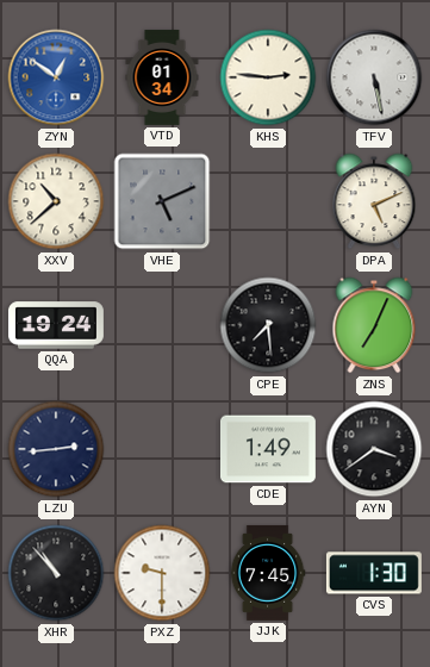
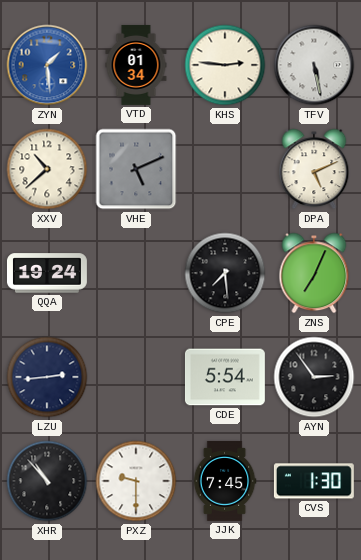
ZYN: 12:51 -> 1:29 (47, 65)
CDE: 1:49 -> 5:54 (225, 377)
AYN: 3:39 -> 2:54 (314, 377)
